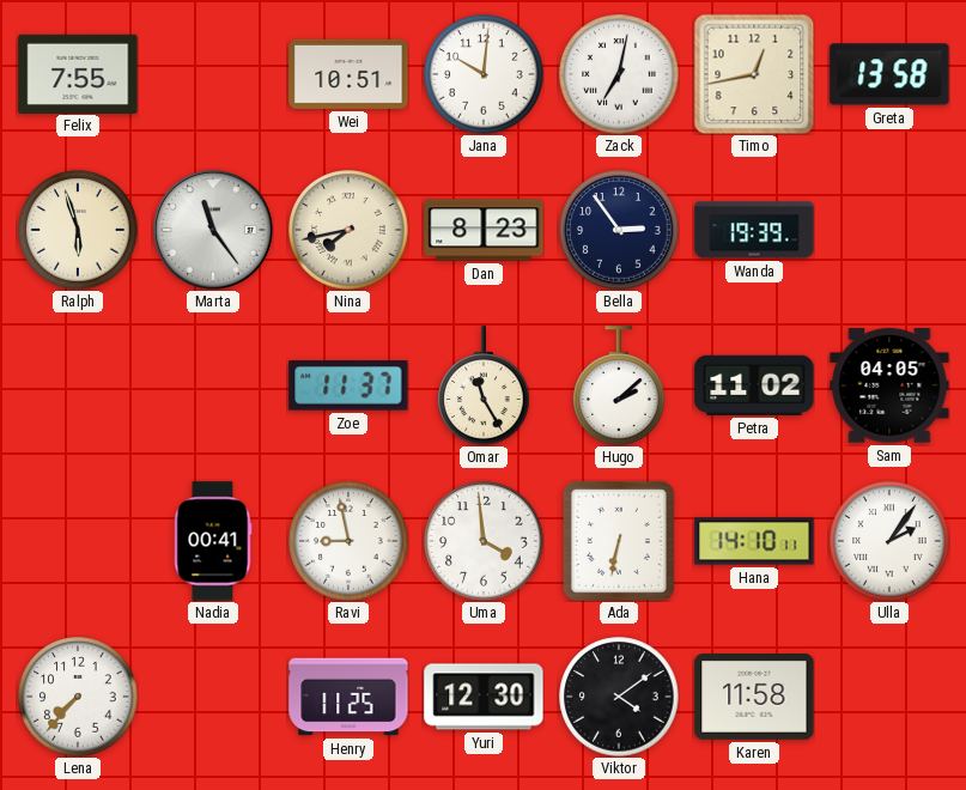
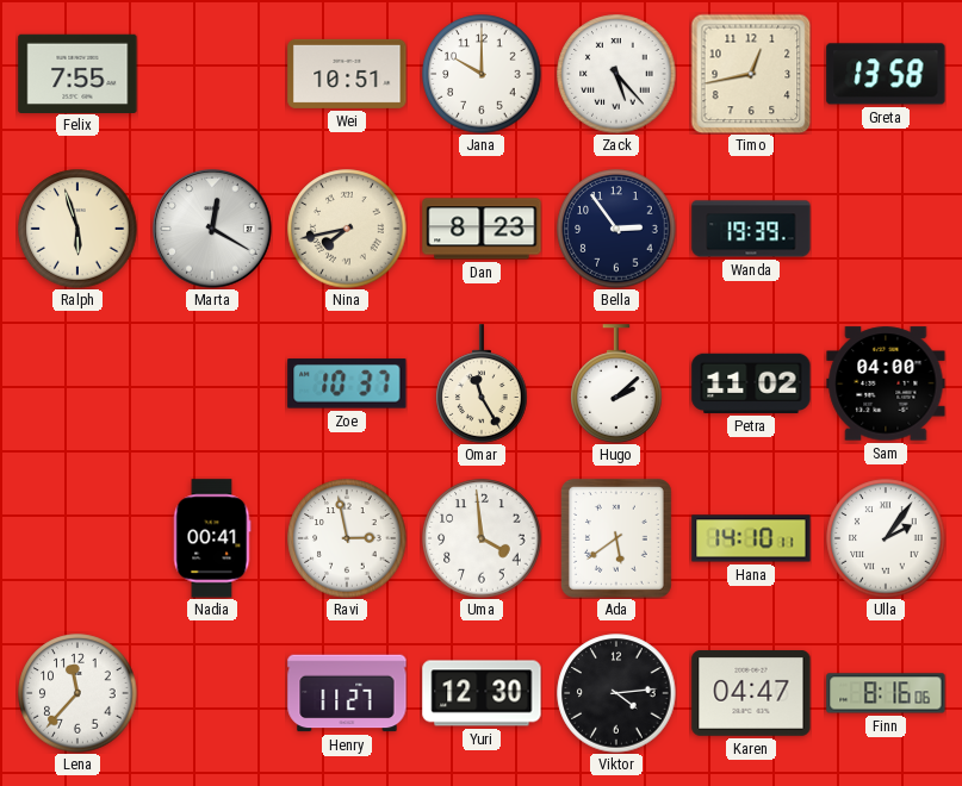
Jana: 10:01 -> 10:00 (482, 74)
Zack: 7:02 -> 5:23 (616, 74)
Marta: 11:24 -> 12:20 (212, 229)
Zoe: 11:37 -> 10:37 (347, 383)
Sam: 04:05 -> 04:00 (886, 383)
Ravi: 8:58 -> 2:58 (347, 538)
Ada: 6:32 -> 5:39 (616, 538)
Lena: 7:37 -> 11:37 (77, 693)
Henry: 11:25 -> 11:27 (347, 693)
Viktor: 4:09 -> 4:14 (616, 693)
Karen: 11:58 -> 04:47 (751, 694)
Finn: none -> 8:16 (886, 693)
